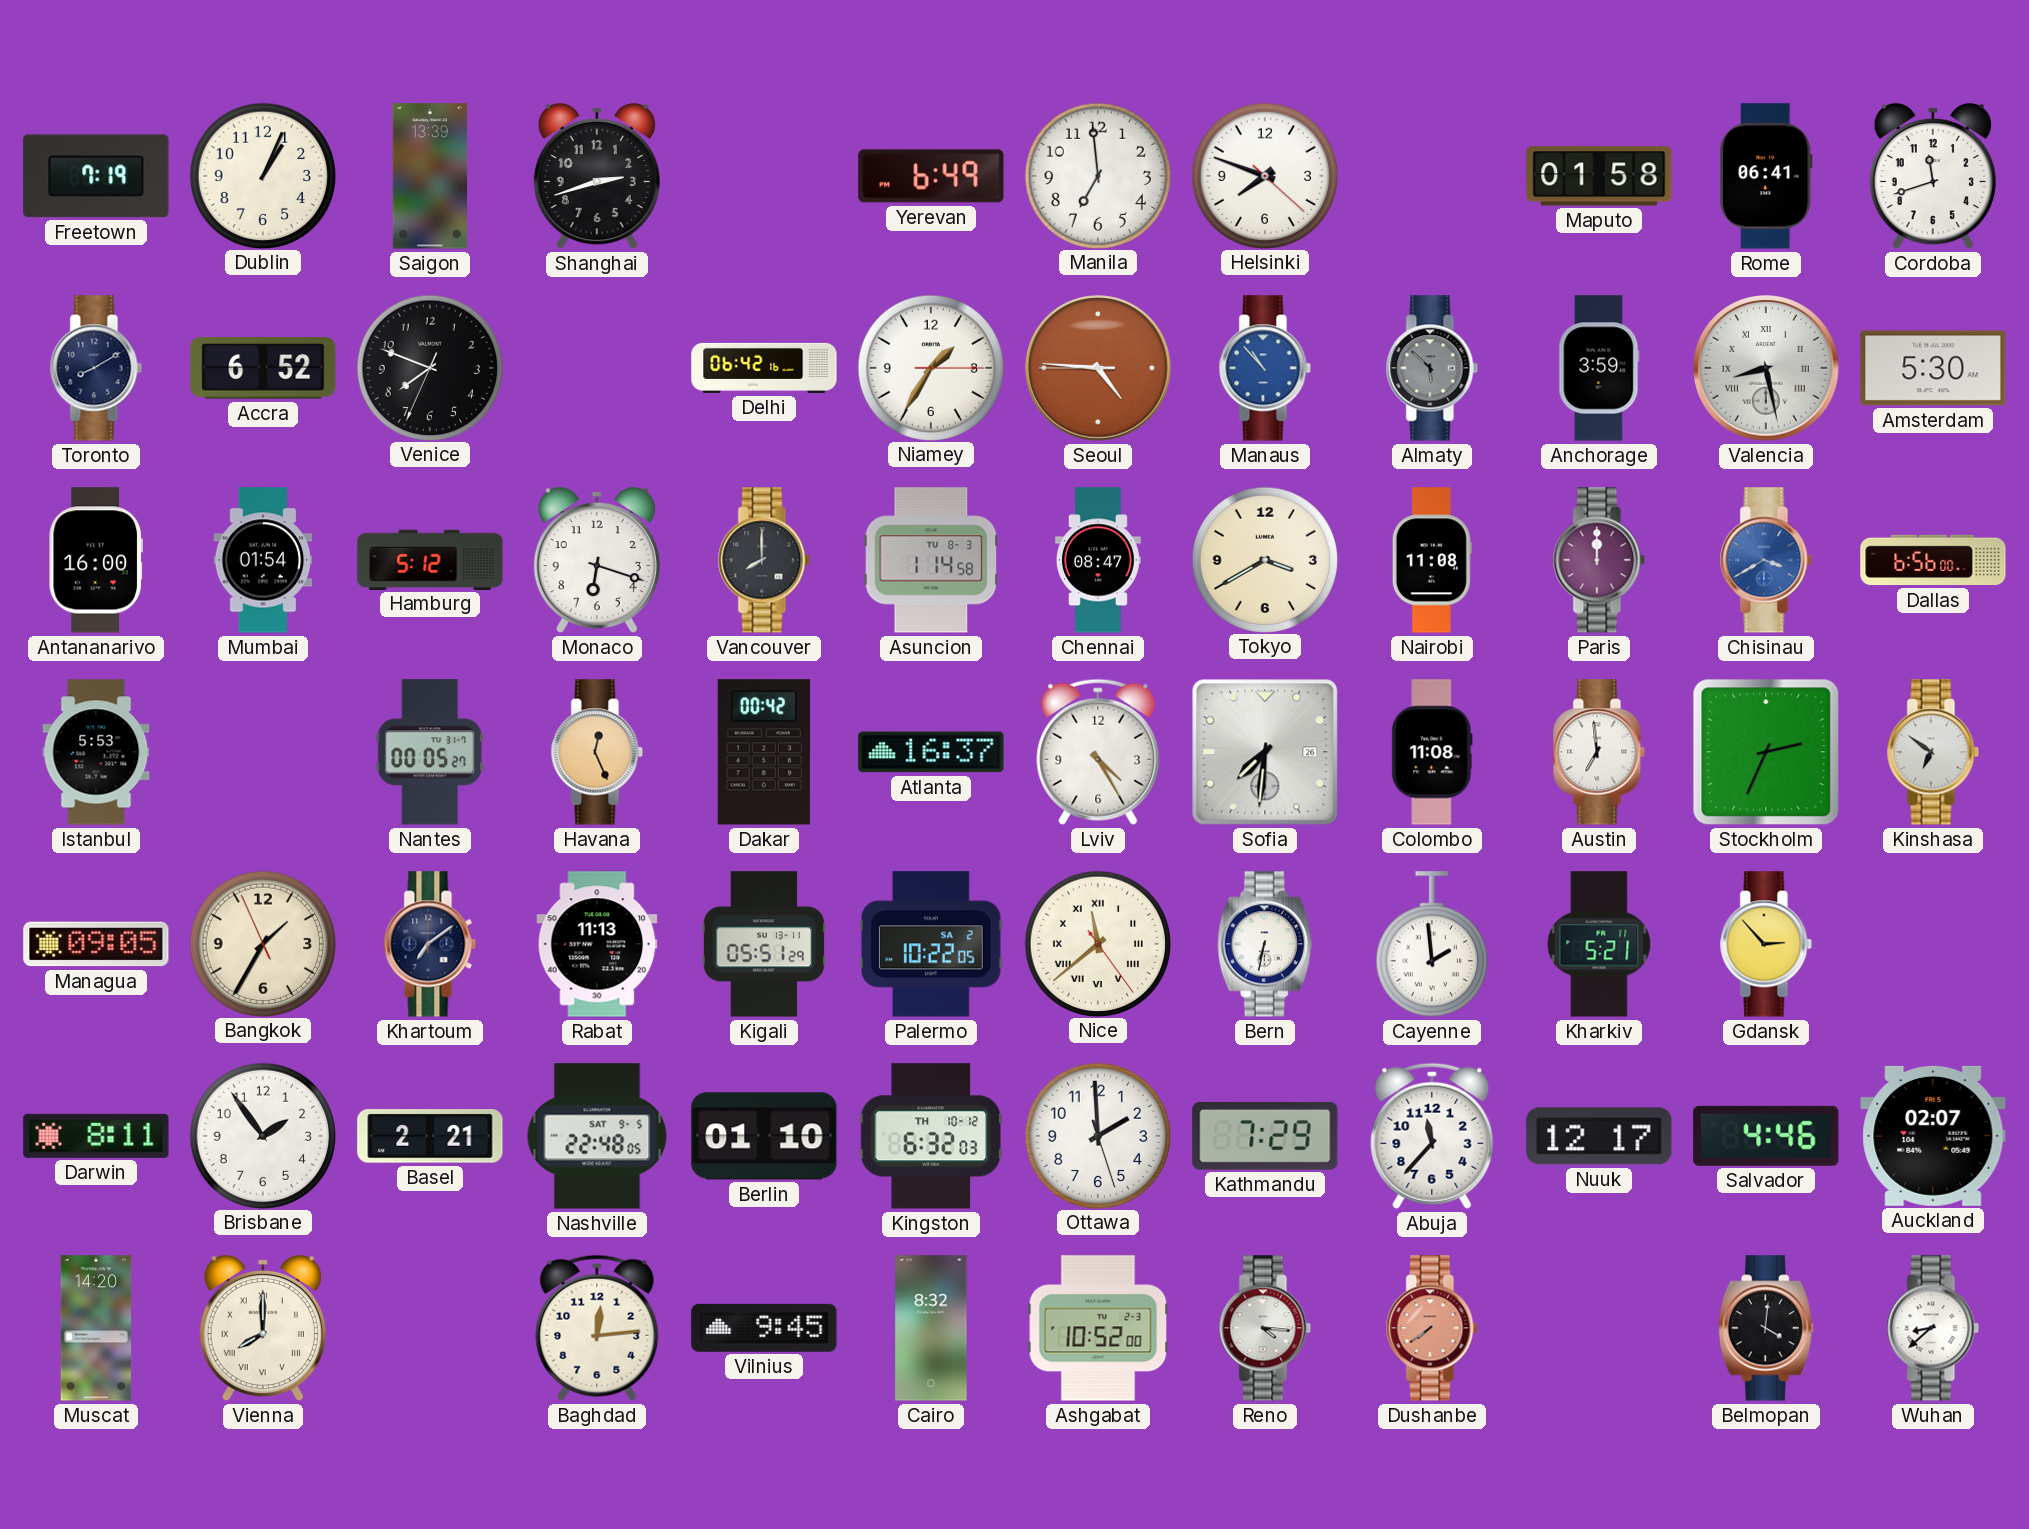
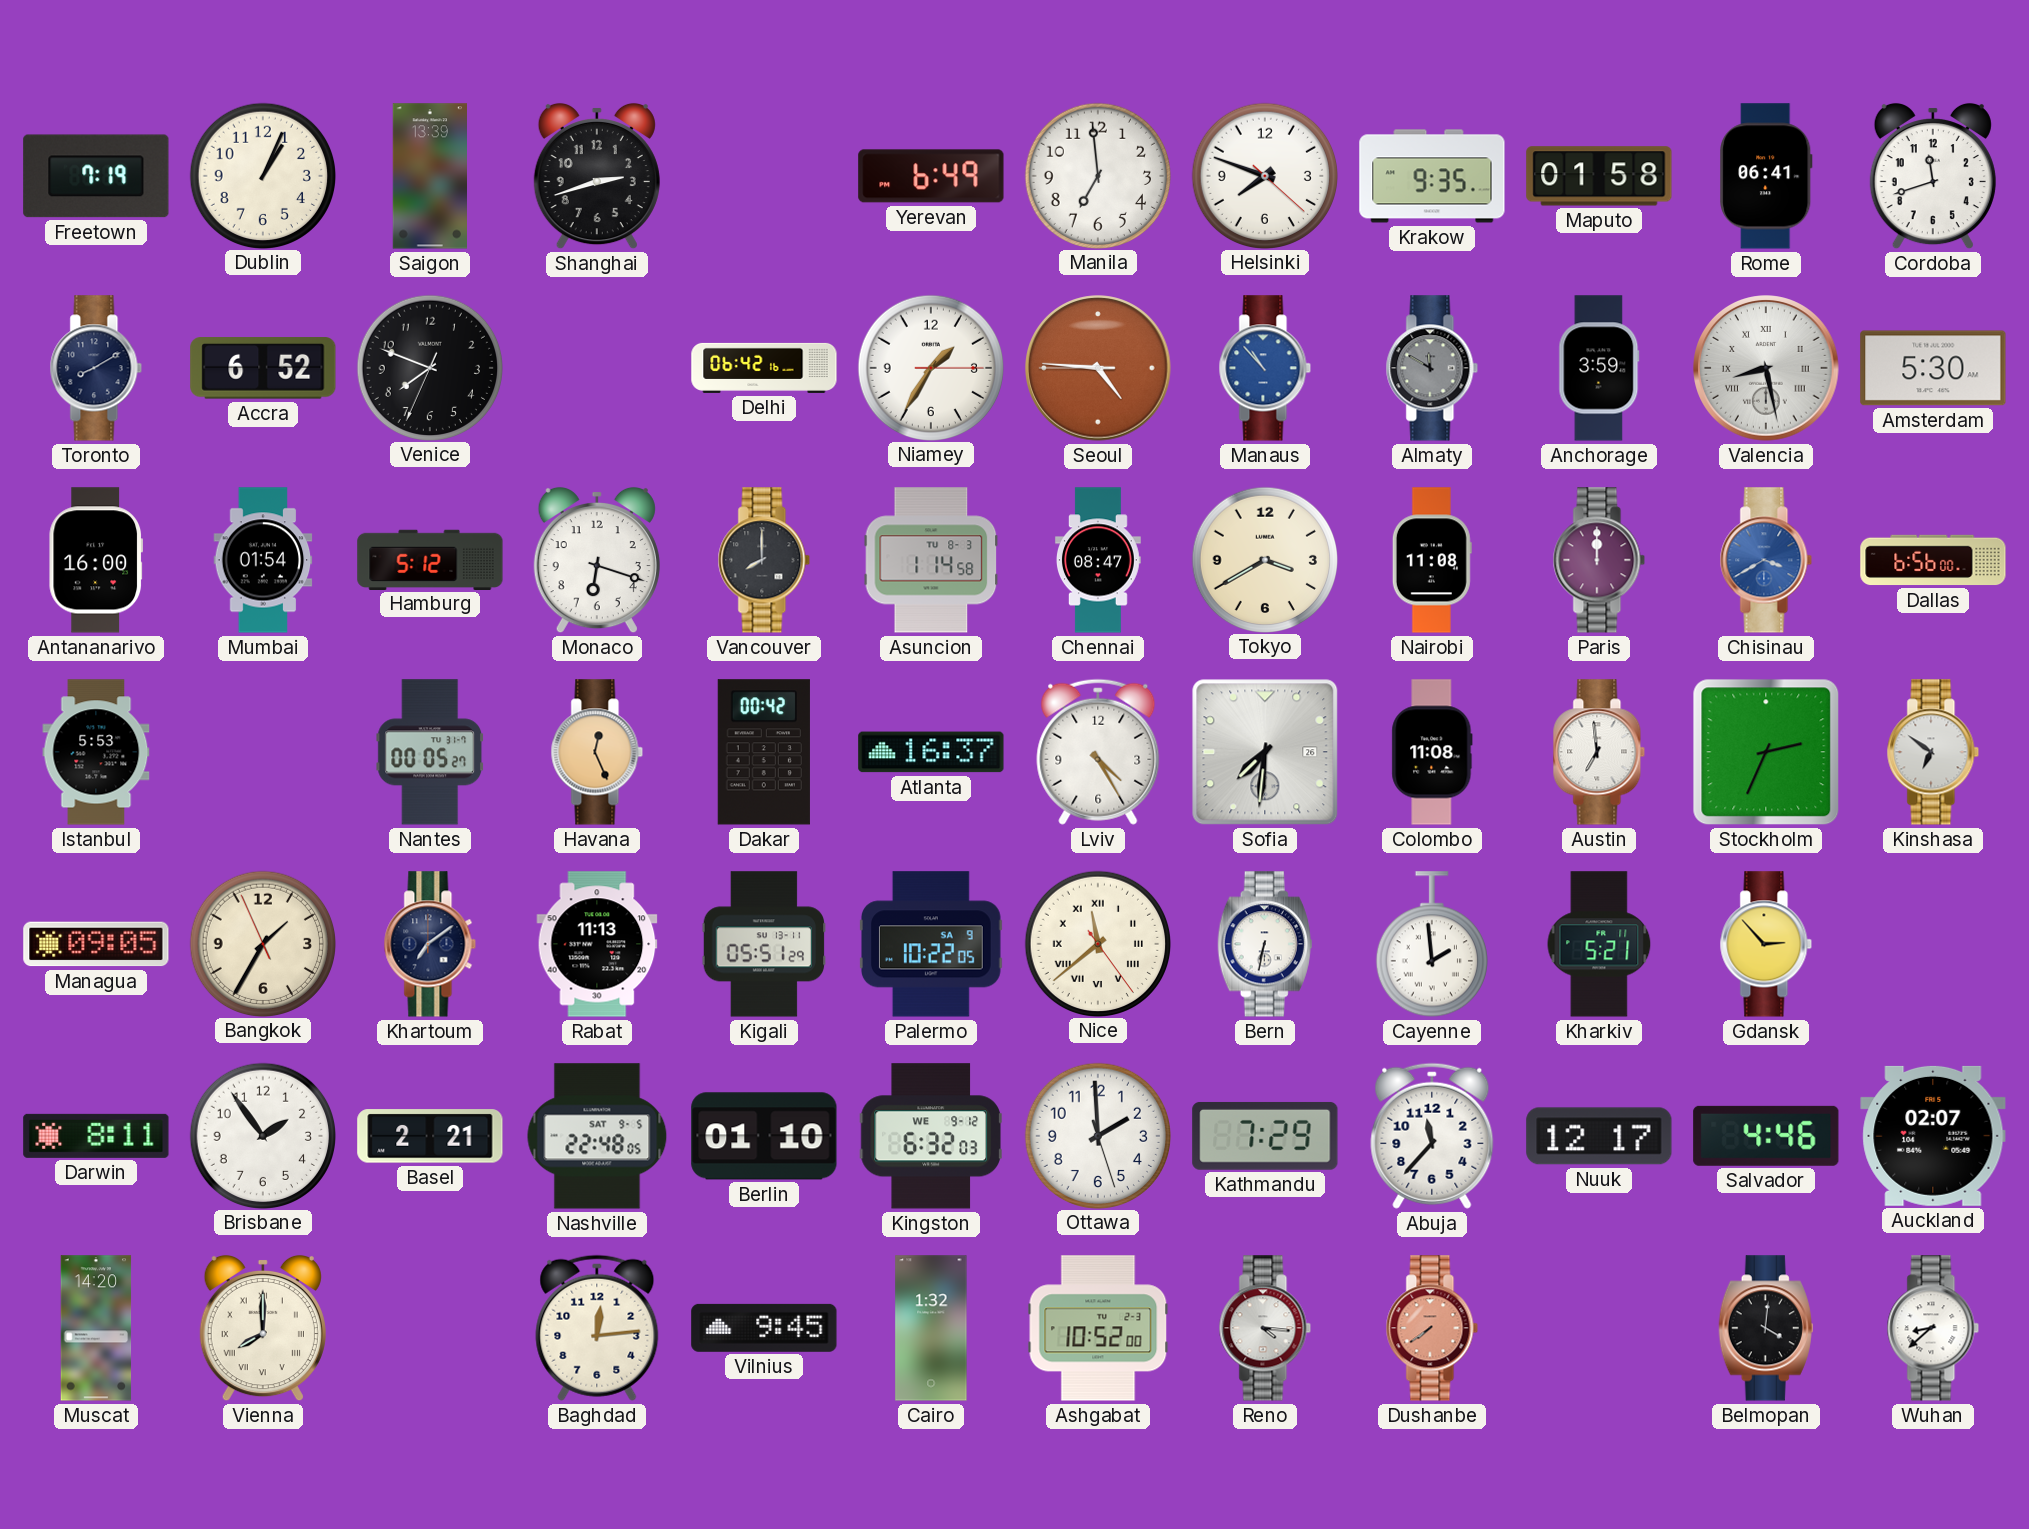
Krakow: none -> 9:35 (1432, 176)
Almaty: 5:52 -> 11:50 (1432, 368)
Palermo date: SA 2 -> SA 9 (931, 944)
Kingston date: TH 10-12 -> WE 9-12 (930, 1136)
Cairo: 8:32 -> 1:32 (931, 1328)
